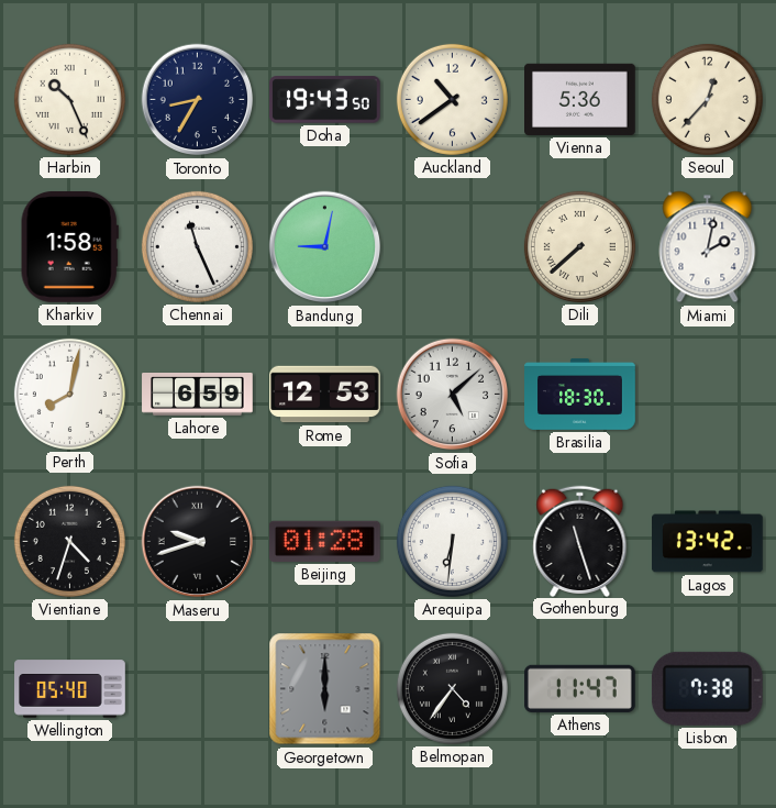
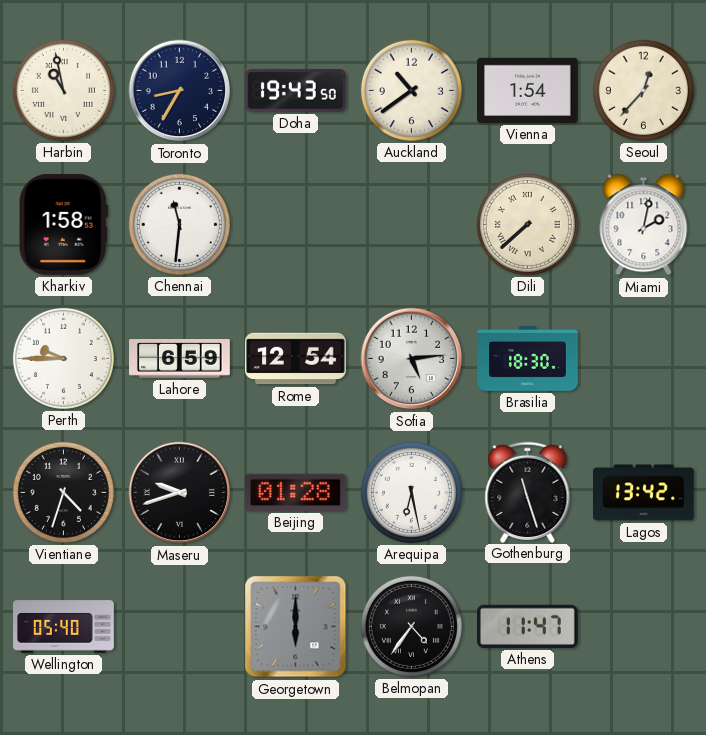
Harbin: 10:26 -> 10:58 (63, 90)
Vienna: 5:36 -> 1:54 (528, 90)
Chennai: 11:26 -> 11:31 (179, 224)
Bandung: 9:02 -> none (325, 247)
Perth: 8:02 -> 9:45 (63, 358)
Rome: 12:53 -> 12:54 (296, 359)
Sofia: 5:08 -> 5:14 (412, 359)
Arequipa: 6:31 -> 6:28 (411, 492)
Lisbon: 7:38 -> none (707, 688)
